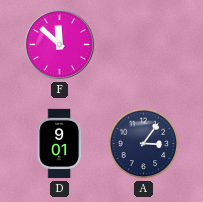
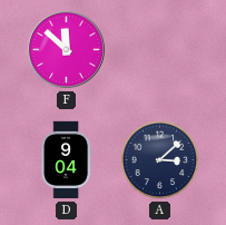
D: 9:01 -> 9:04 (67, 160)
A: 3:06 -> 3:08 (160, 160)
